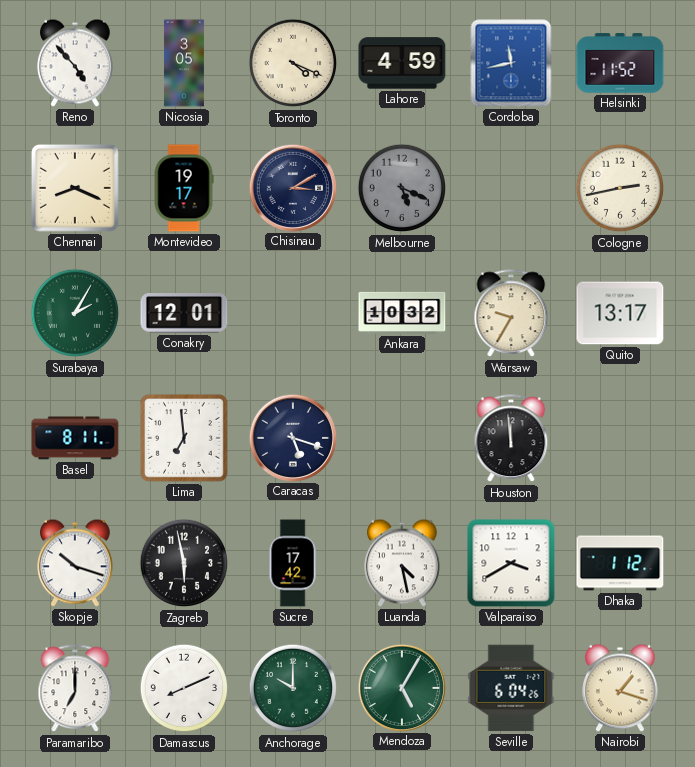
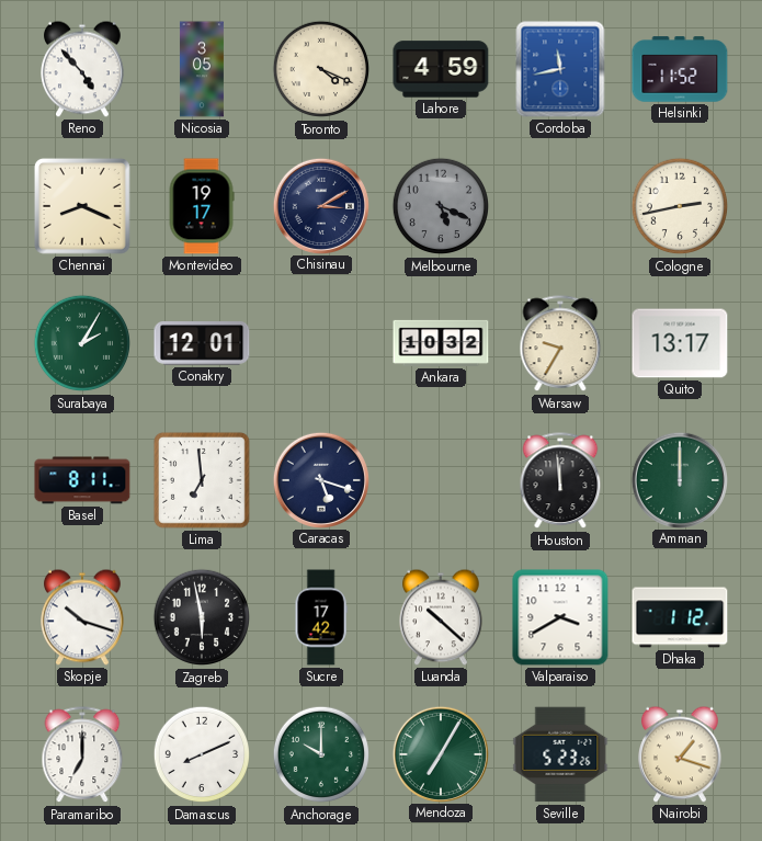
Amman: none -> 12:00 (679, 479)
Luanda: 4:28 -> 10:22 (442, 617)
Mendoza: 5:05 -> 7:05 (440, 753)
Seville: 6:04 -> 5:23 (560, 754)
